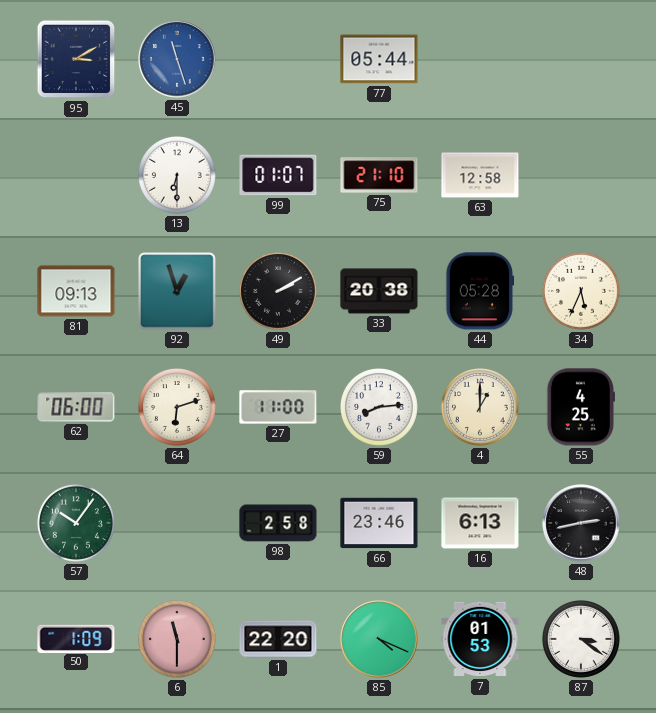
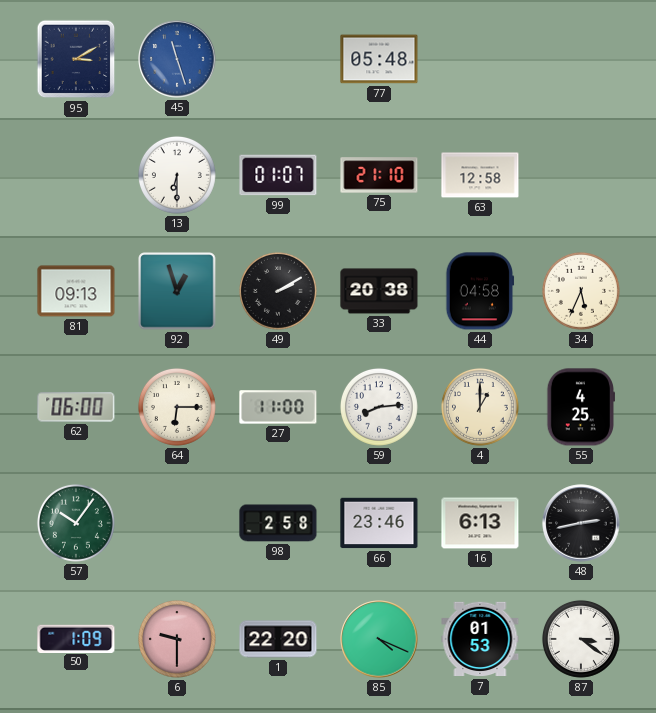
77: 05:44 -> 05:48 (379, 59)
44: 05:28 -> 04:58 (480, 291)
64: 6:12 -> 6:15 (177, 407)
6: 11:30 -> 9:30 (177, 639)
